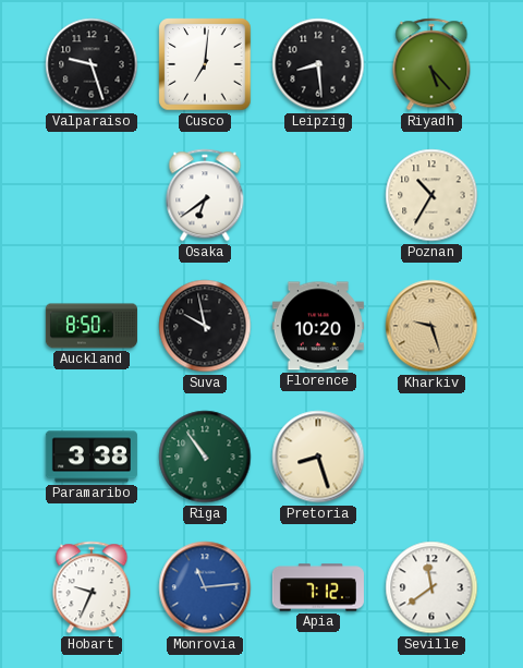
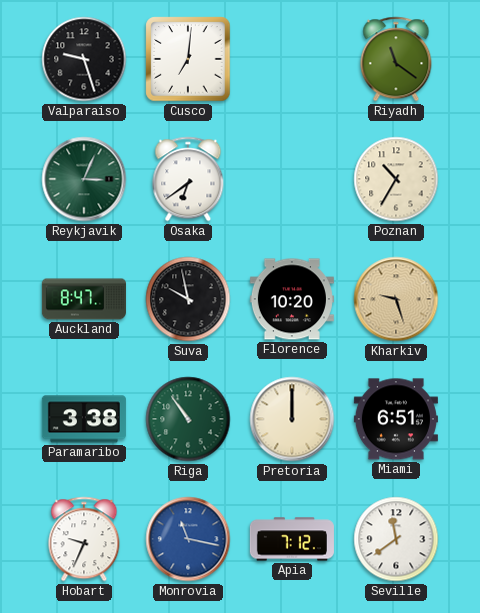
Leipzig: 8:29 -> none (318, 64)
Riyadh: 5:23 -> 11:21 (396, 59)
Reykjavik: none -> 3:04 (84, 179)
Auckland: 8:50 -> 8:47 (84, 299)
Pretoria: 8:27 -> 12:00 (292, 419)
Miami: none -> 6:51 (396, 419)
Monrovia: 11:14 -> 11:17 (188, 539)
